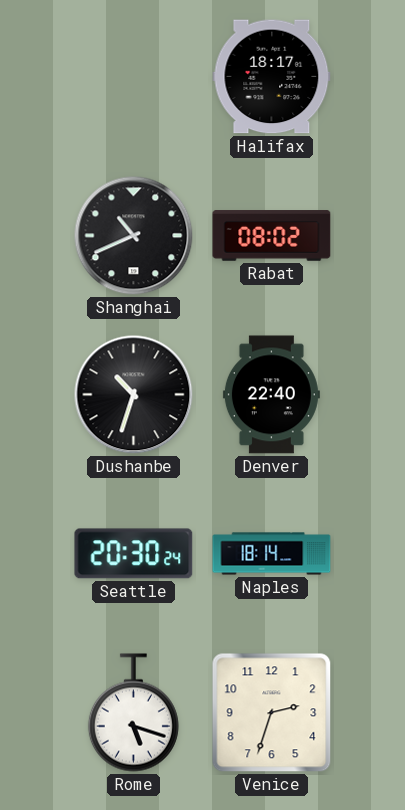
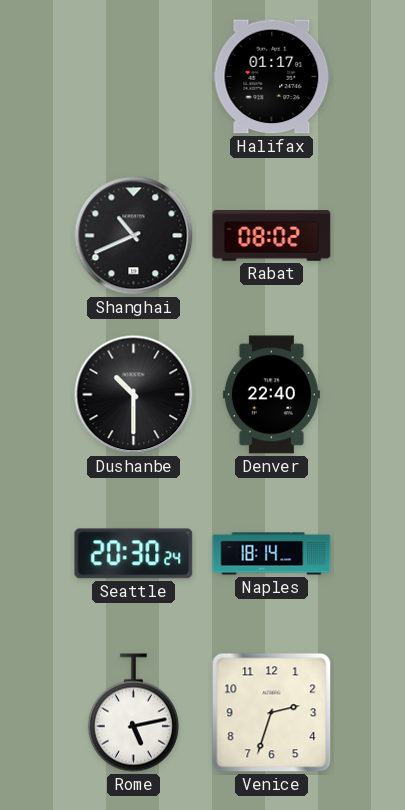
Halifax: 18:17 -> 01:17 (272, 77)
Dushanbe: 10:33 -> 10:30 (134, 395)
Rome: 5:18 -> 5:13 (133, 713)
